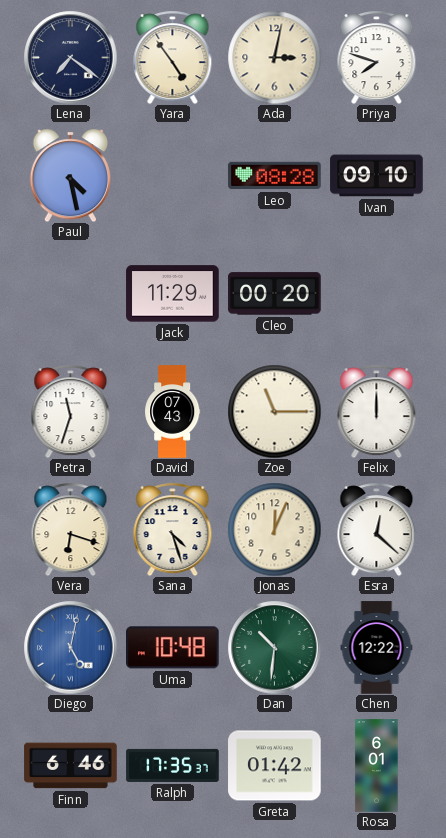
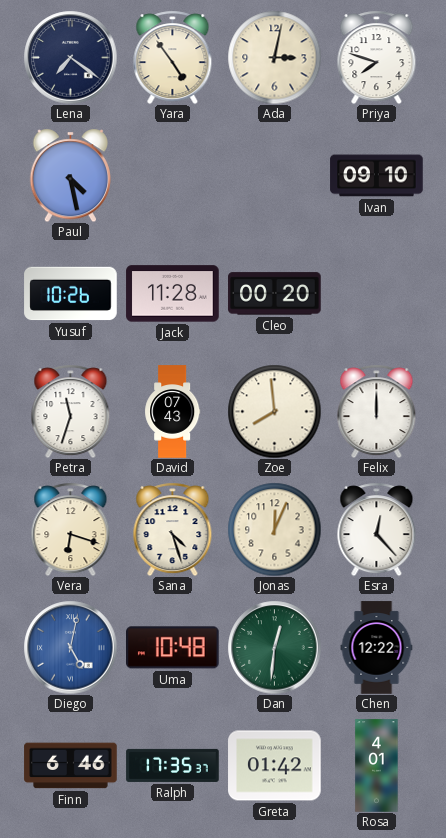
Leo: 08:28 -> none (275, 176)
Yusuf: none -> 10:26 (71, 294)
Jack: 11:29 -> 11:28 (173, 294)
Zoe: 11:15 -> 7:59 (274, 411)
Esra: 12:22 -> 12:23 (377, 529)
Dan: 10:31 -> 12:31 (274, 647)
Rosa: 6:01 -> 4:01 (377, 766)
